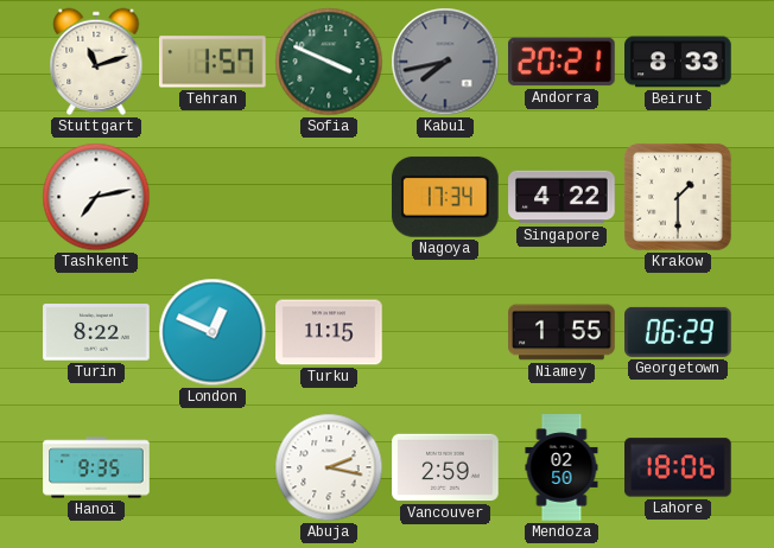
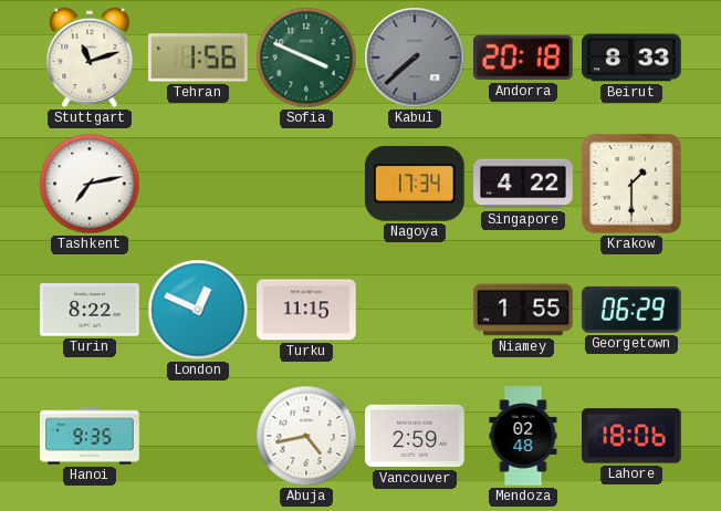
Tehran: 1:57 -> 1:56 (199, 58)
Kabul: 7:43 -> 7:38 (415, 58)
Andorra: 20:21 -> 20:18 (524, 58)
Abuja: 2:17 -> 4:43 (306, 436)
Mendoza: 02:50 -> 02:48 (523, 436)
